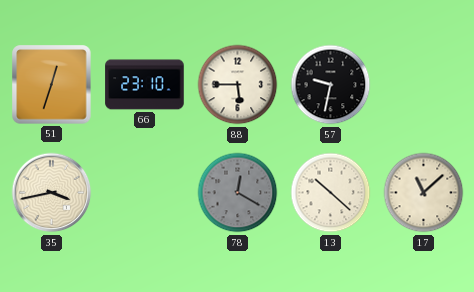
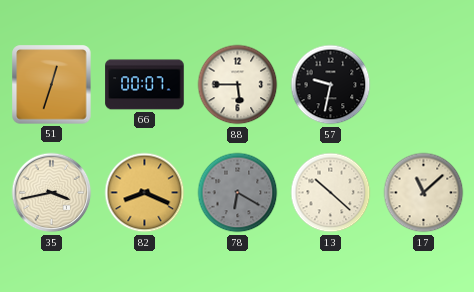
66: 23:10 -> 00:07 (145, 85)
82: none -> 8:19 (145, 193)
78: 12:20 -> 6:20 (238, 193)
